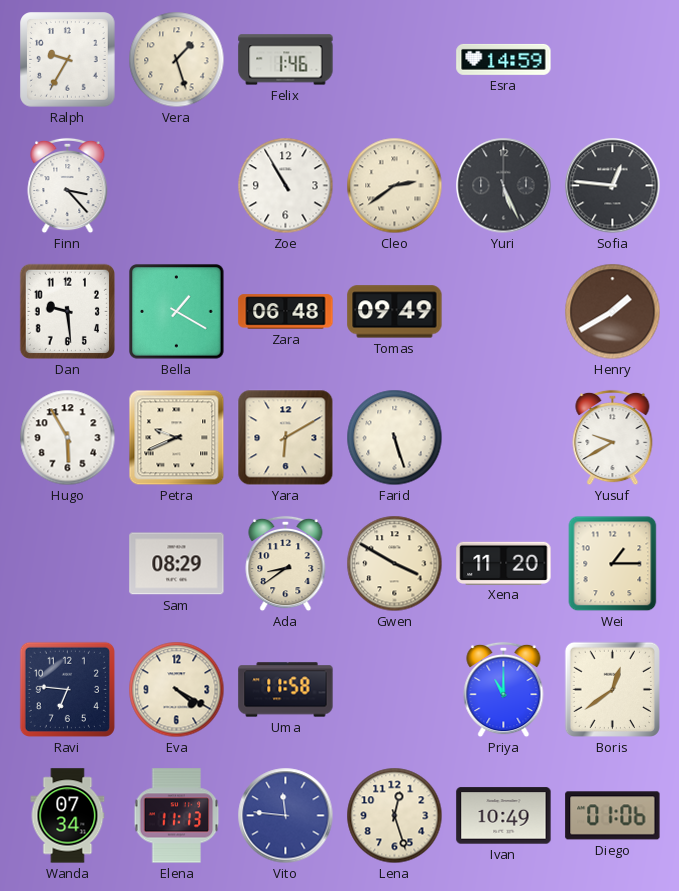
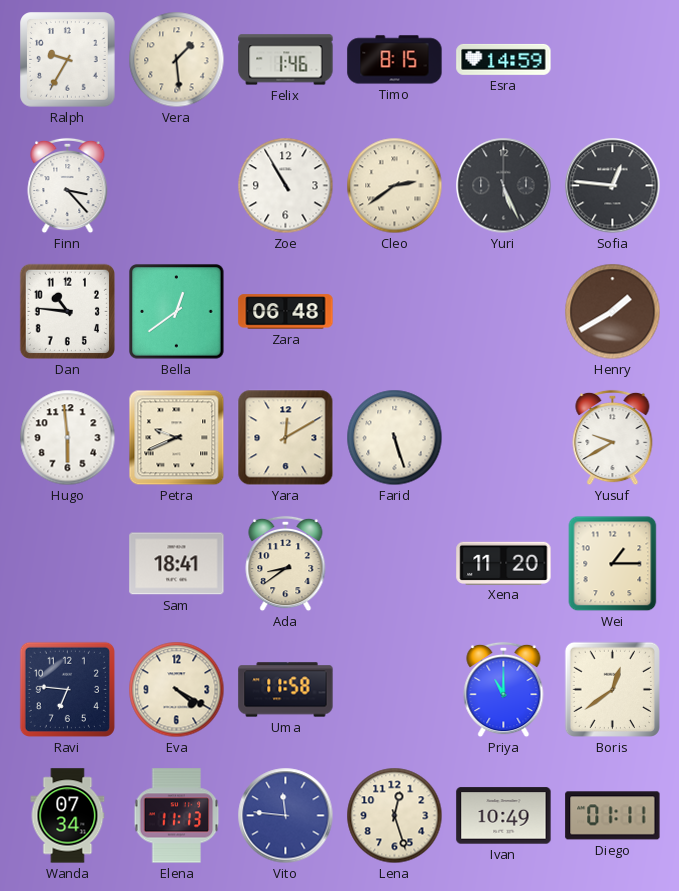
Vera: 1:27 -> 1:29 (177, 60)
Timo: none -> 8:15 (395, 60)
Dan: 9:29 -> 10:46 (67, 311)
Bella: 1:20 -> 12:39 (177, 312)
Tomas: 09:49 -> none (395, 312)
Hugo: 5:55 -> 5:59 (68, 438)
Yara: 6:10 -> 12:10 (286, 438)
Sam: 08:29 -> 18:41 (177, 564)
Gwen: 3:50 -> none (395, 564)
Diego: 01:06 -> 01:11 (613, 816)
